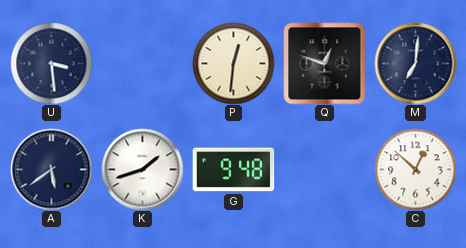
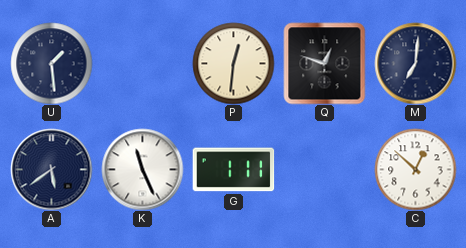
U: 3:29 -> 1:29 (51, 63)
K: 1:42 -> 11:26 (142, 169)
G: 9:48 -> 1:11 (233, 170)
